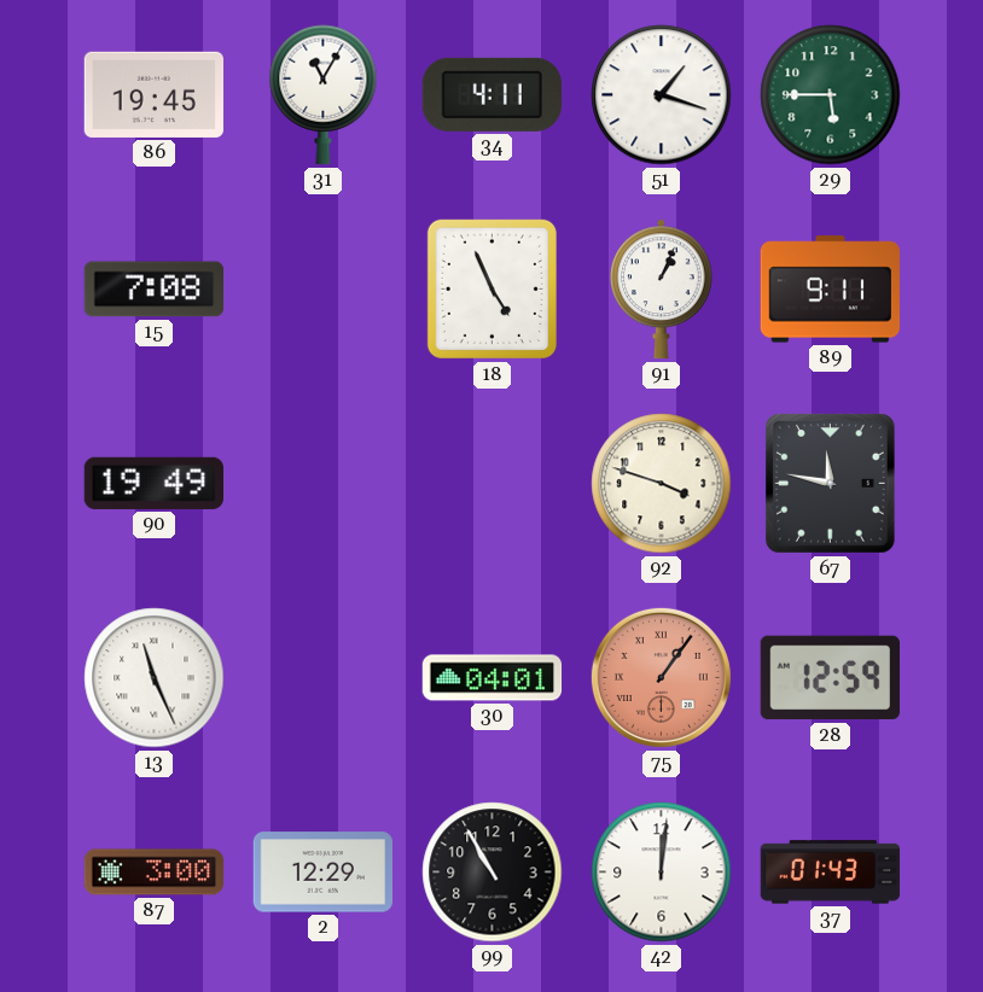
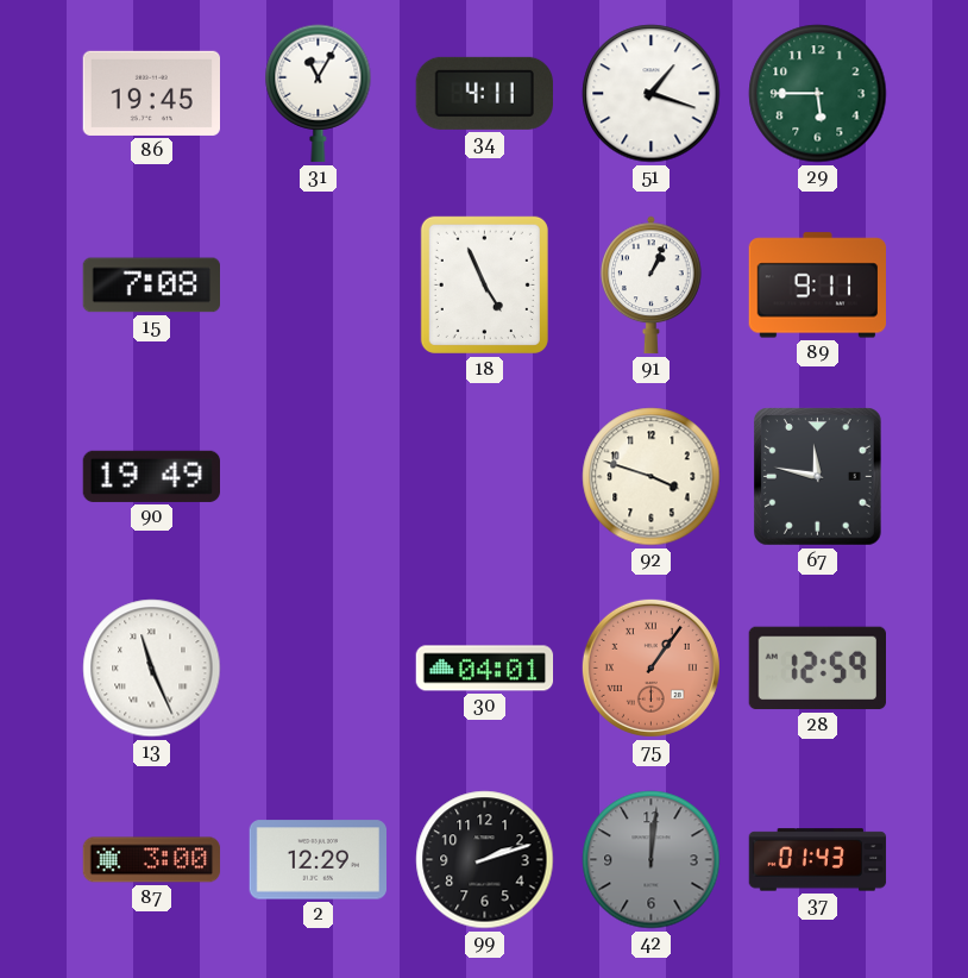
99: 10:55 -> 2:12 (485, 860)
42 dial: white -> grey (652, 860)
